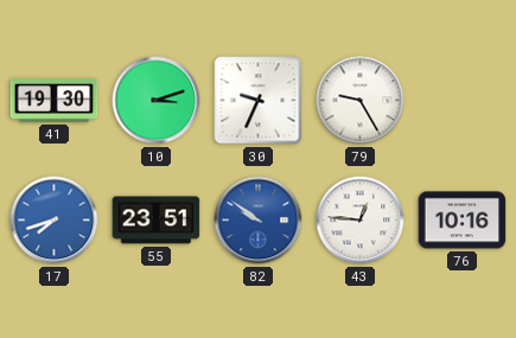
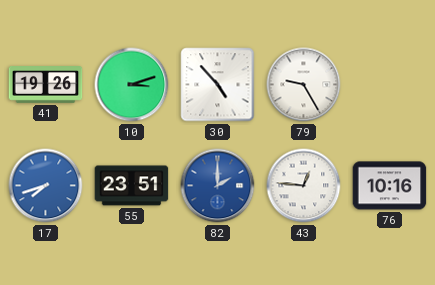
41: 19:30 -> 19:26 (46, 85)
30: 9:34 -> 4:53 (218, 85)
82: 9:51 -> 2:00 (218, 186)
